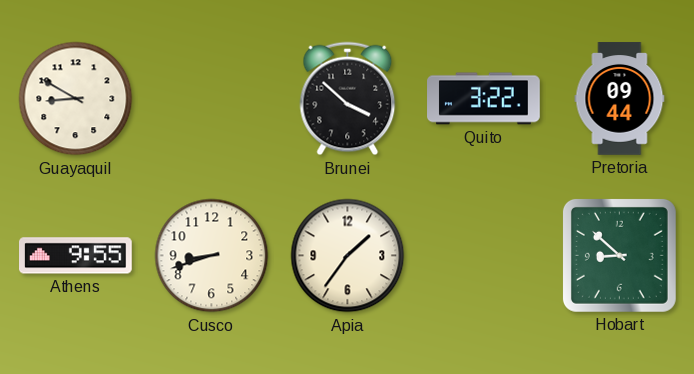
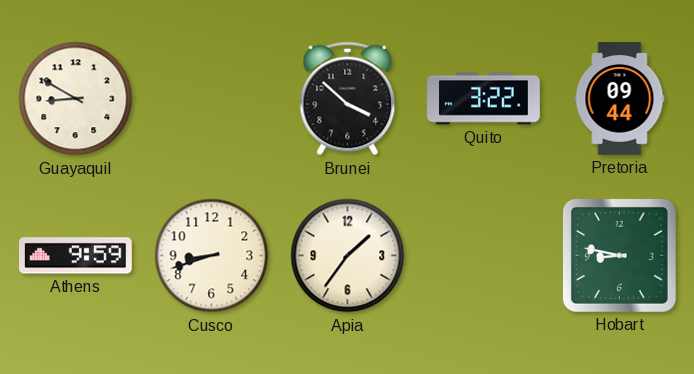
Athens: 9:55 -> 9:59 (76, 256)
Hobart: 8:52 -> 8:47 (619, 255)
